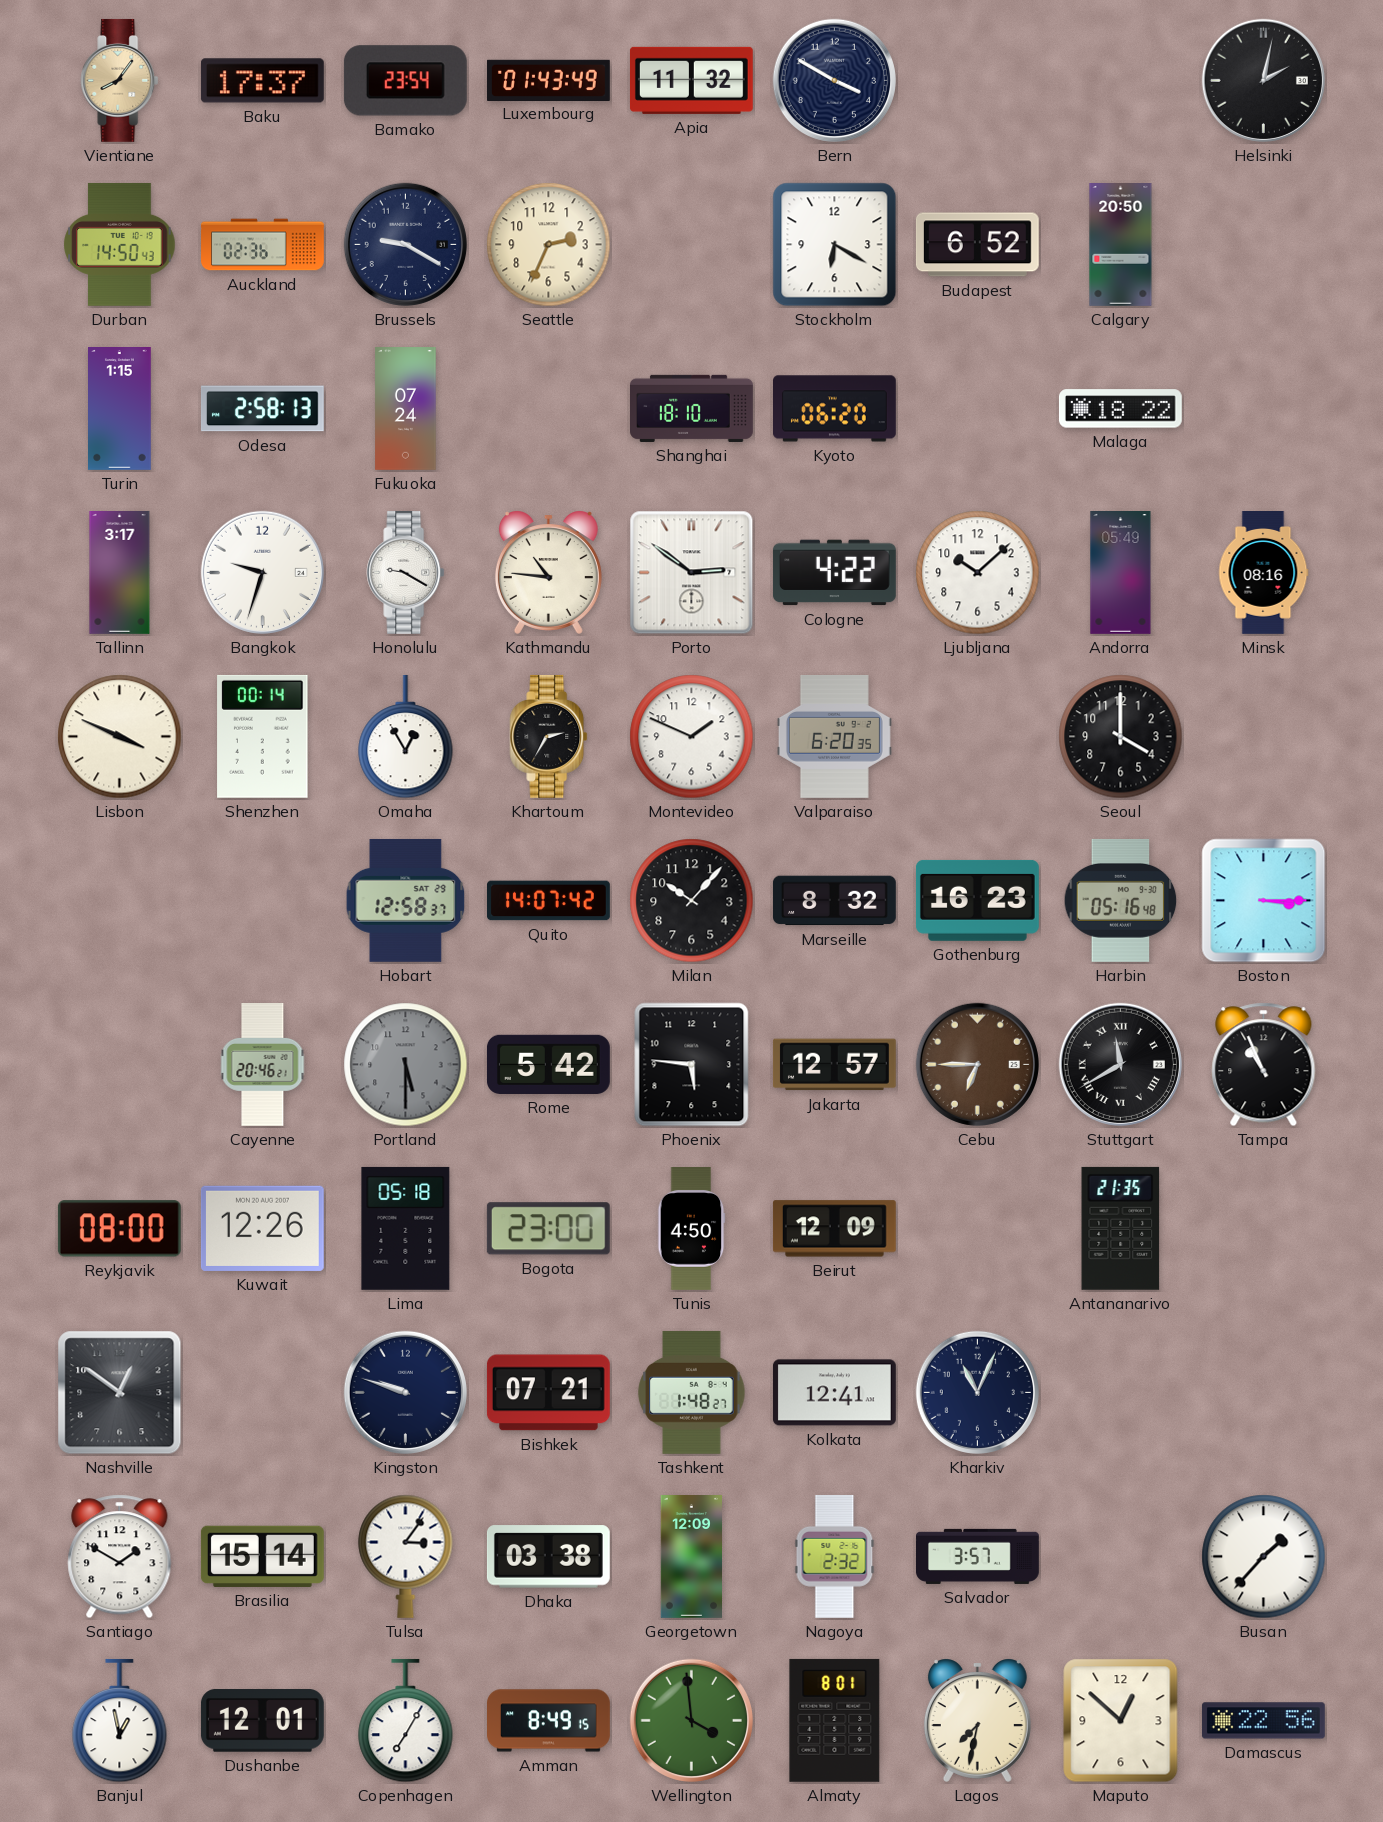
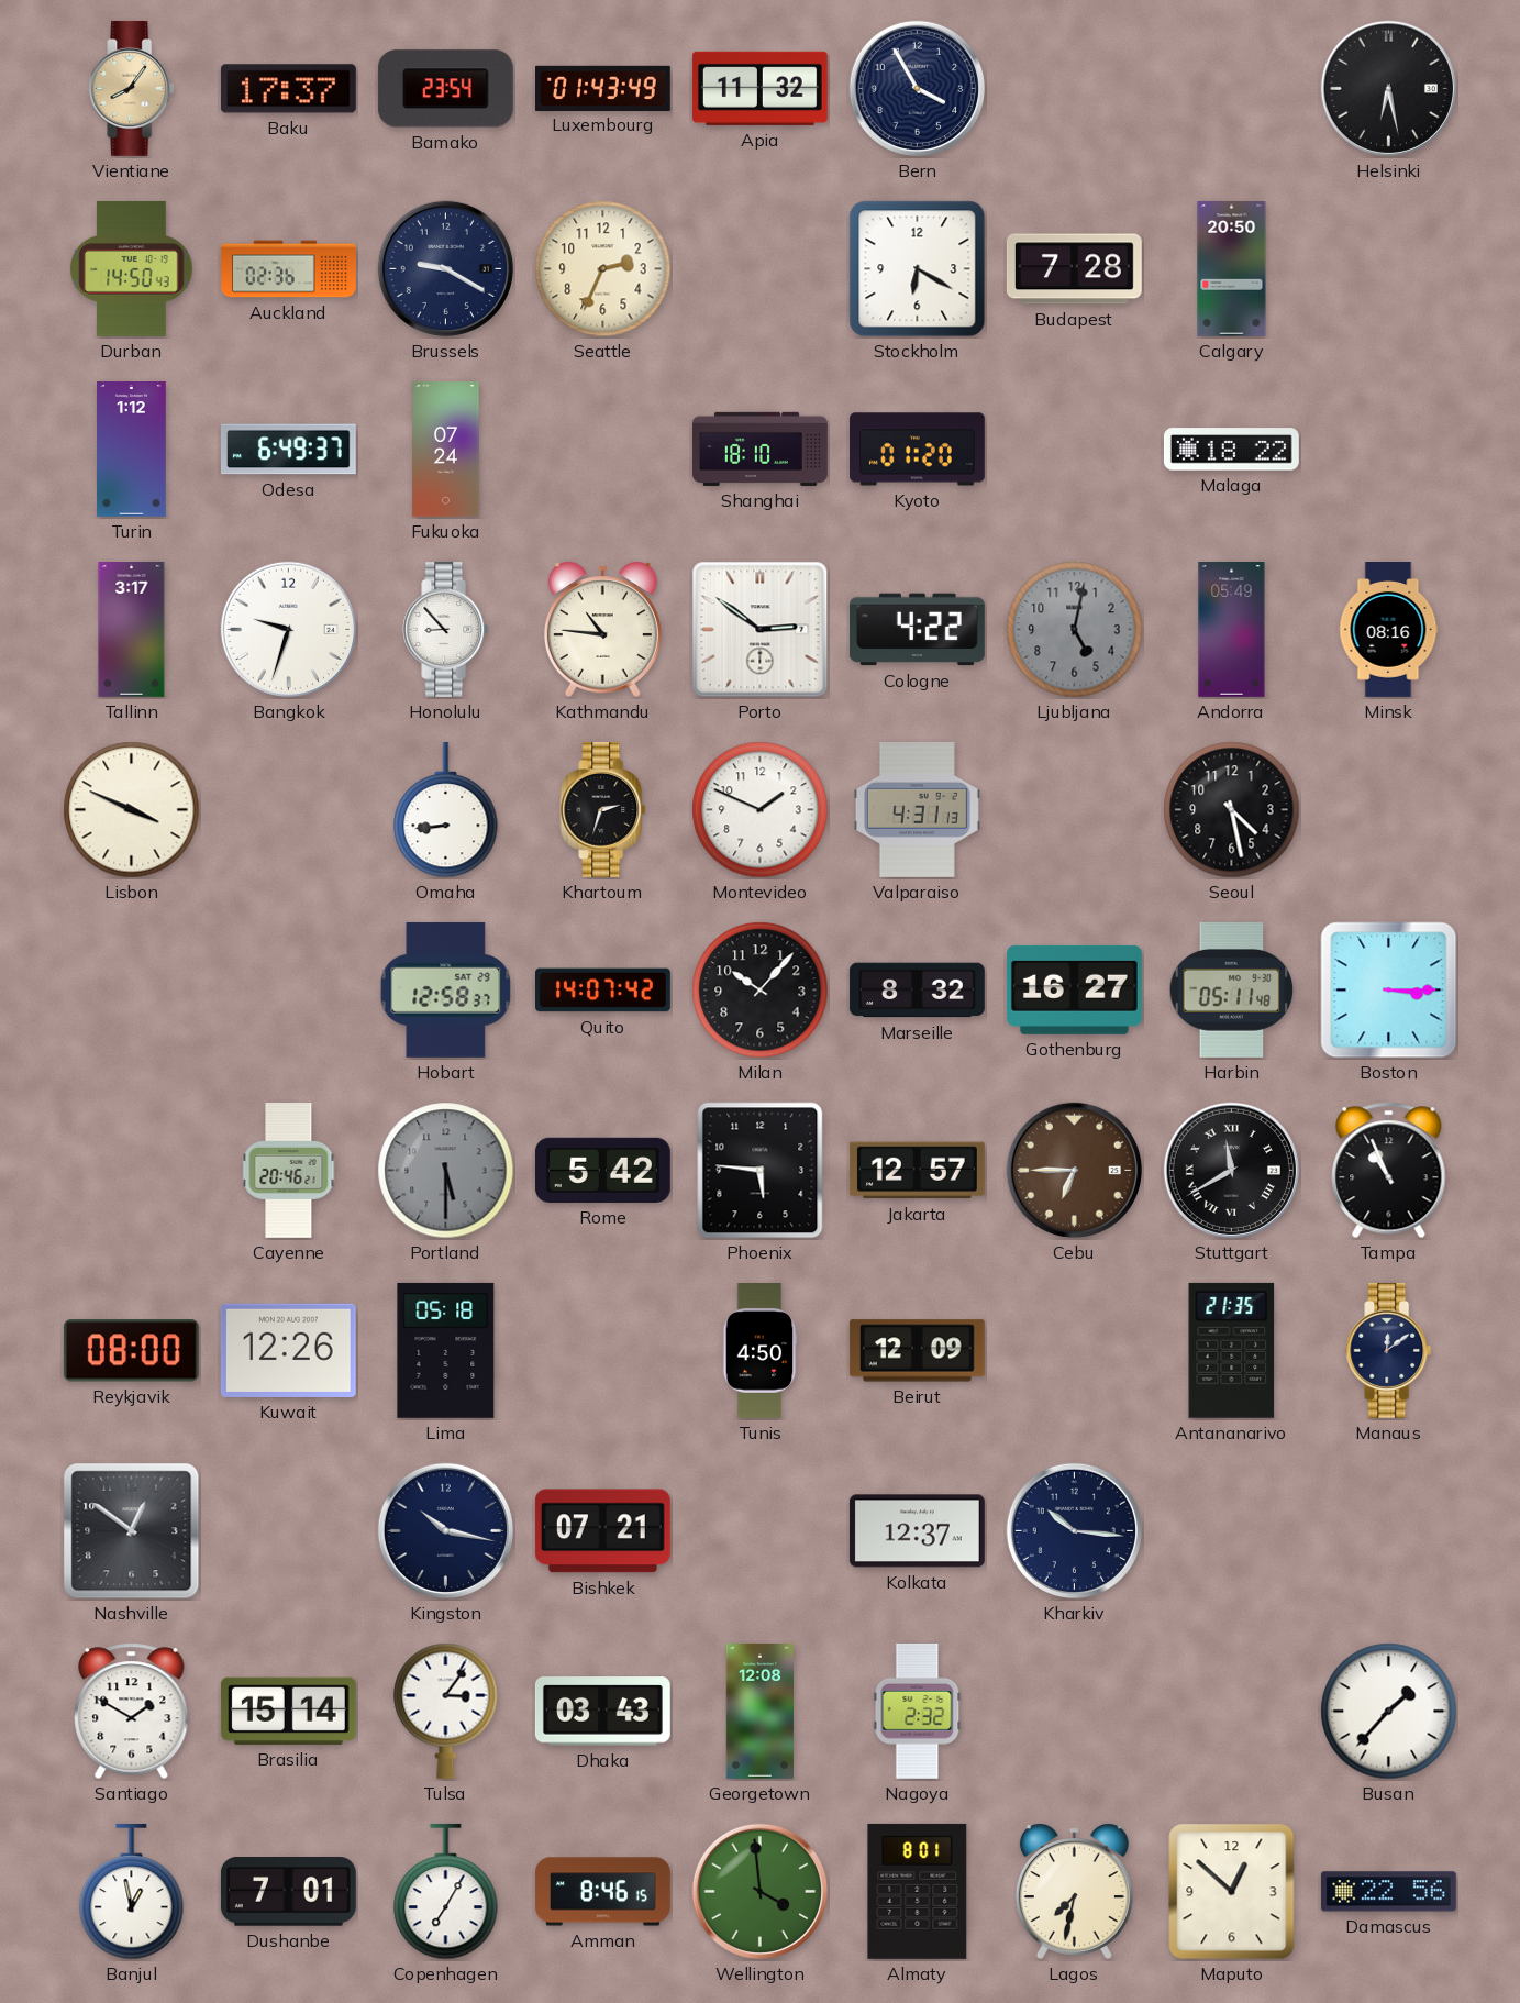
Bern: 3:50 -> 3:55 (917, 88)
Helsinki: 2:02 -> 6:28 (1388, 88)
Budapest: 6:52 -> 7:28 (1074, 269)
Turin: 1:15 -> 1:12 (132, 450)
Odesa: 2:58 -> 6:49 (288, 450)
Kyoto: 06:20 -> 01:20 (918, 450)
Honolulu: 9:20 -> 8:53 (446, 629)
Ljubljana: 10:08 -> 5:02 (1075, 630)
Ljubljana dial: white -> grey (1075, 630)
Shenzhen: 00:14 -> none (263, 736)
Omaha: 12:55 -> 8:44 (446, 810)
Khartoum: 2:35 -> 2:33 (603, 809)
Valparaiso: 6:20 -> 4:31 (917, 810)
Seoul: 4:00 -> 4:28 (1232, 810)
Gothenburg: 16:23 -> 16:27 (1074, 989)
Harbin: 05:16 -> 05:11 (1232, 989)
Bogota: 23:00 -> none (548, 1229)
Manaus: none -> 12:09 (1389, 1350)
Kingston: 9:48 -> 10:17 (445, 1530)
Tashkent: 1:48 -> none (692, 1392)
Kolkata: 12:41 -> 12:37 (917, 1531)
Kharkiv: 11:04 -> 10:16 (1074, 1530)
Dhaka: 03:38 -> 03:43 (602, 1712)
Georgetown: 12:09 -> 12:08 (759, 1712)
Salvador: 3:57 -> none (978, 1556)
Dushanbe: 12:01 -> 7:01 (288, 1892)
Amman: 8:49 -> 8:46 (603, 1892)
